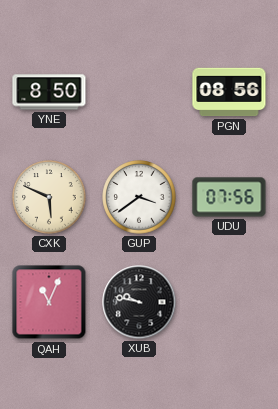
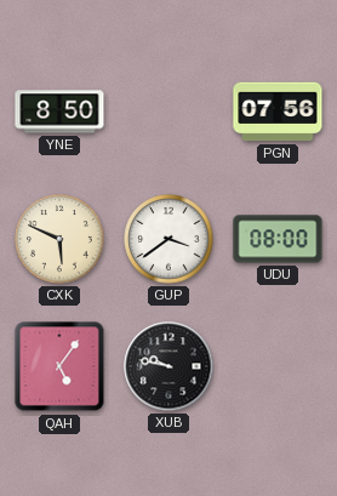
PGN: 08:56 -> 07:56 (278, 112)
UDU: 07:56 -> 08:00 (278, 239)
QAH: 11:04 -> 5:06 (59, 366)
